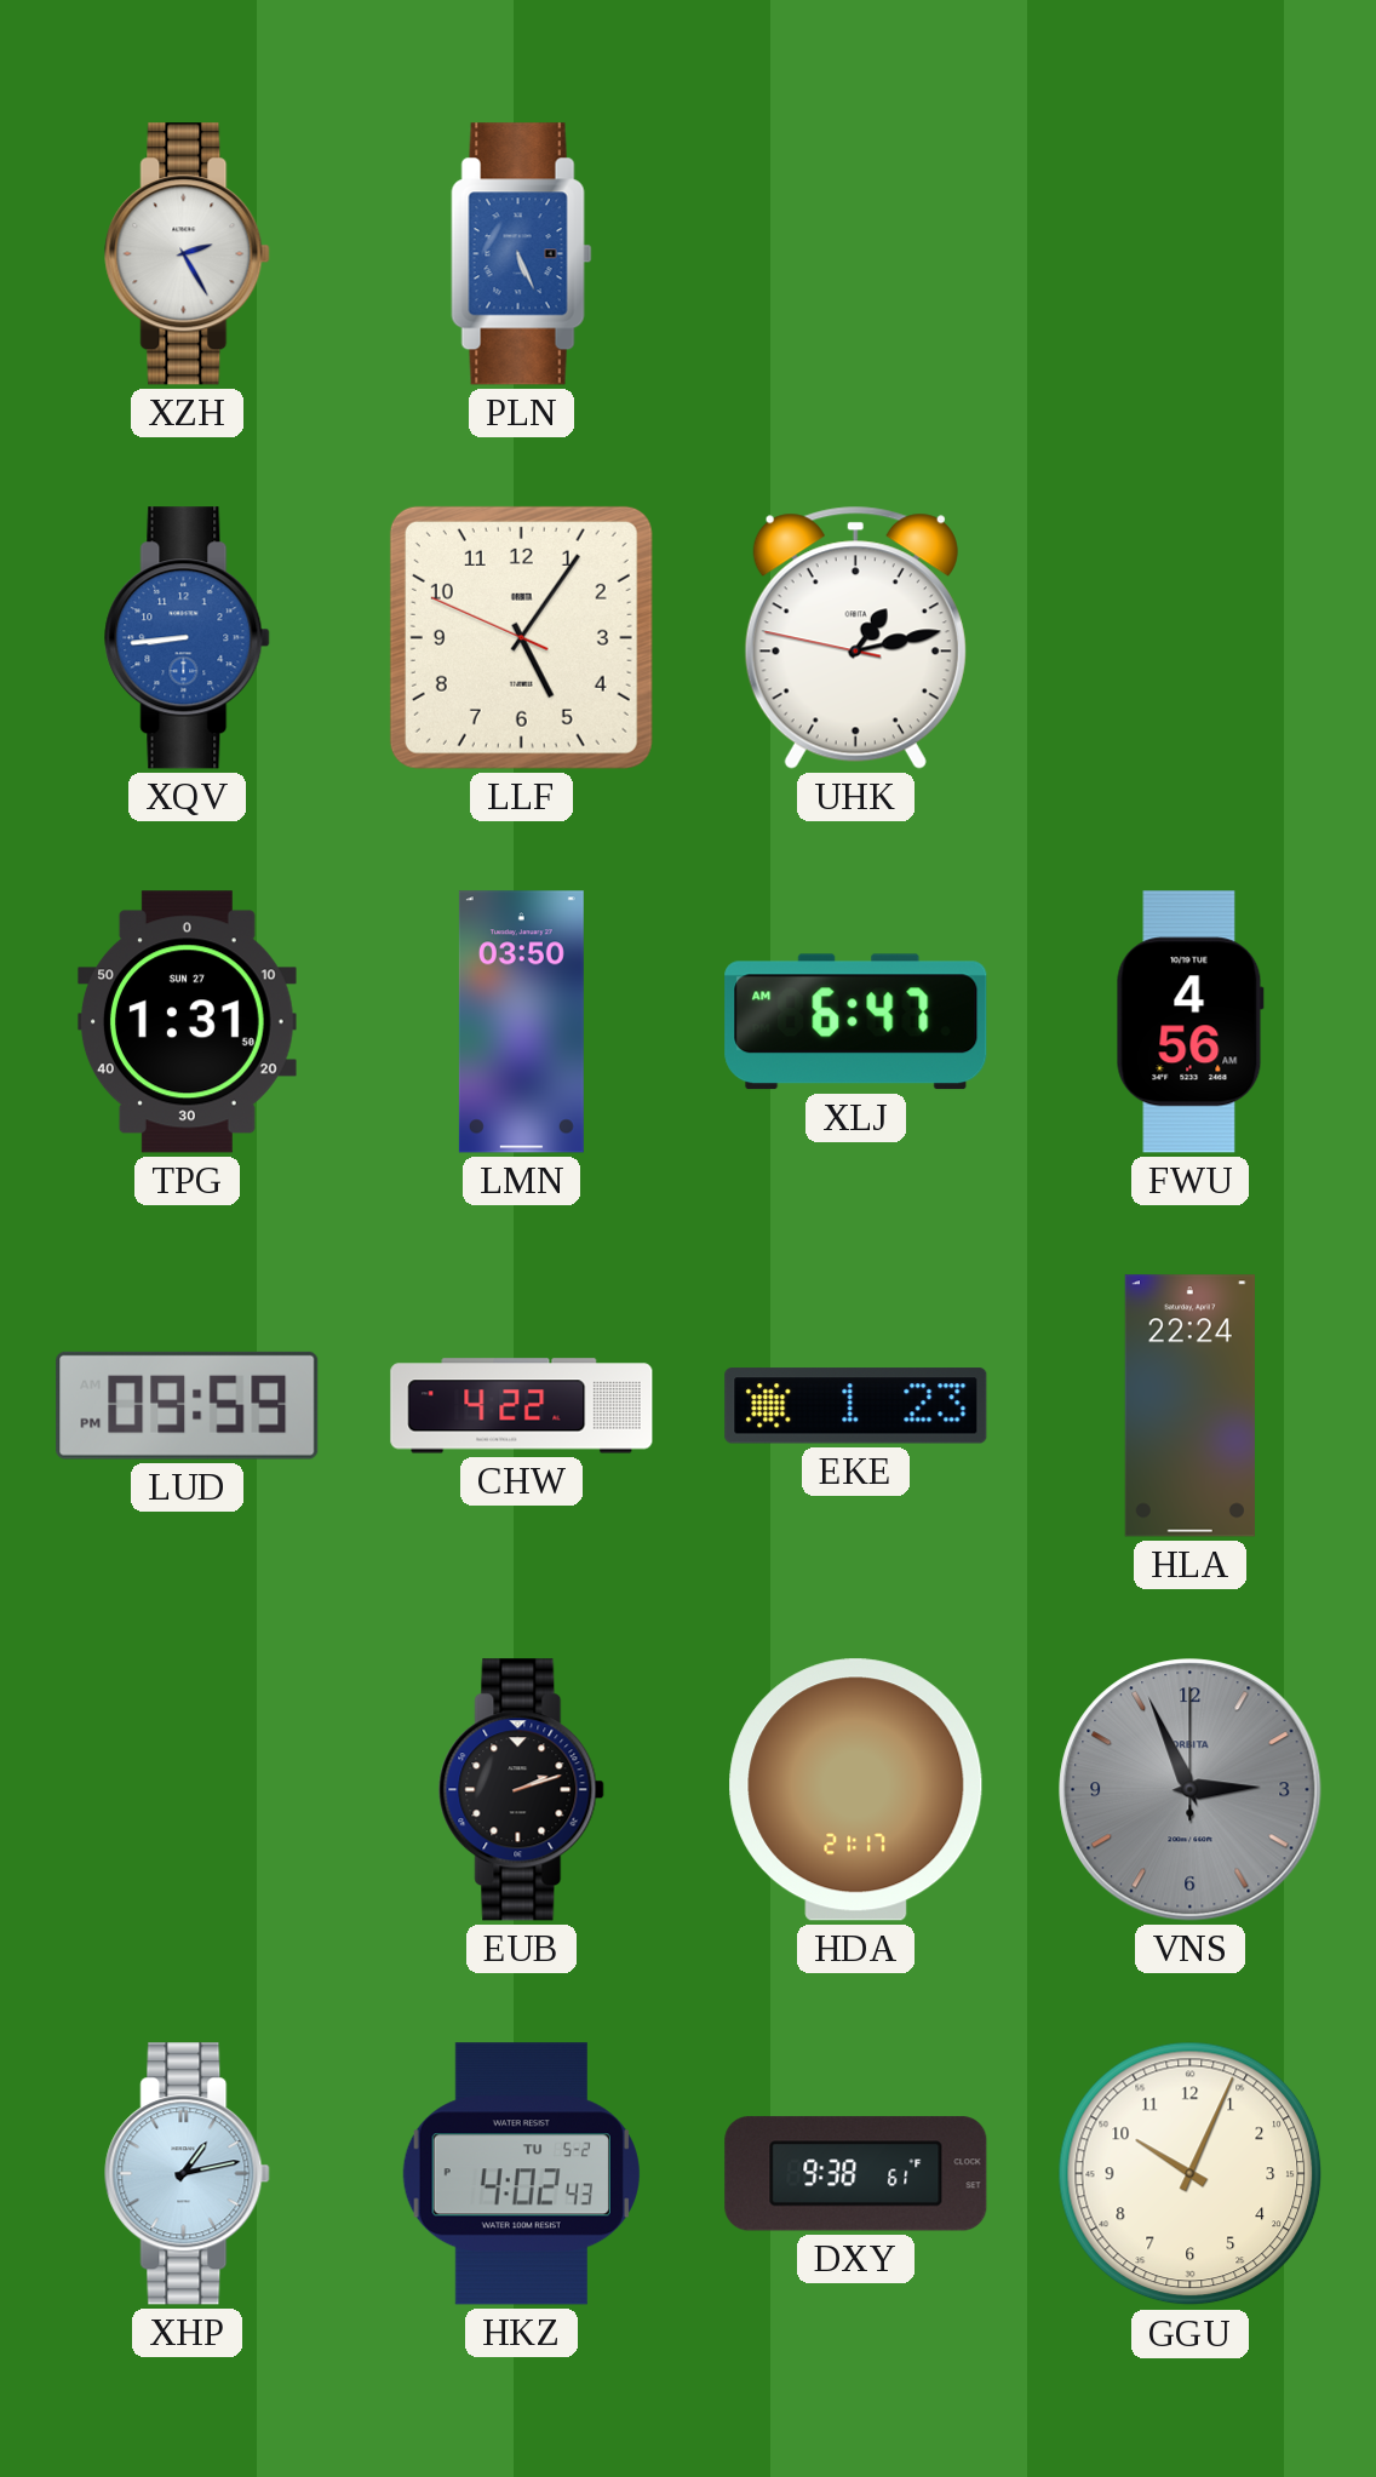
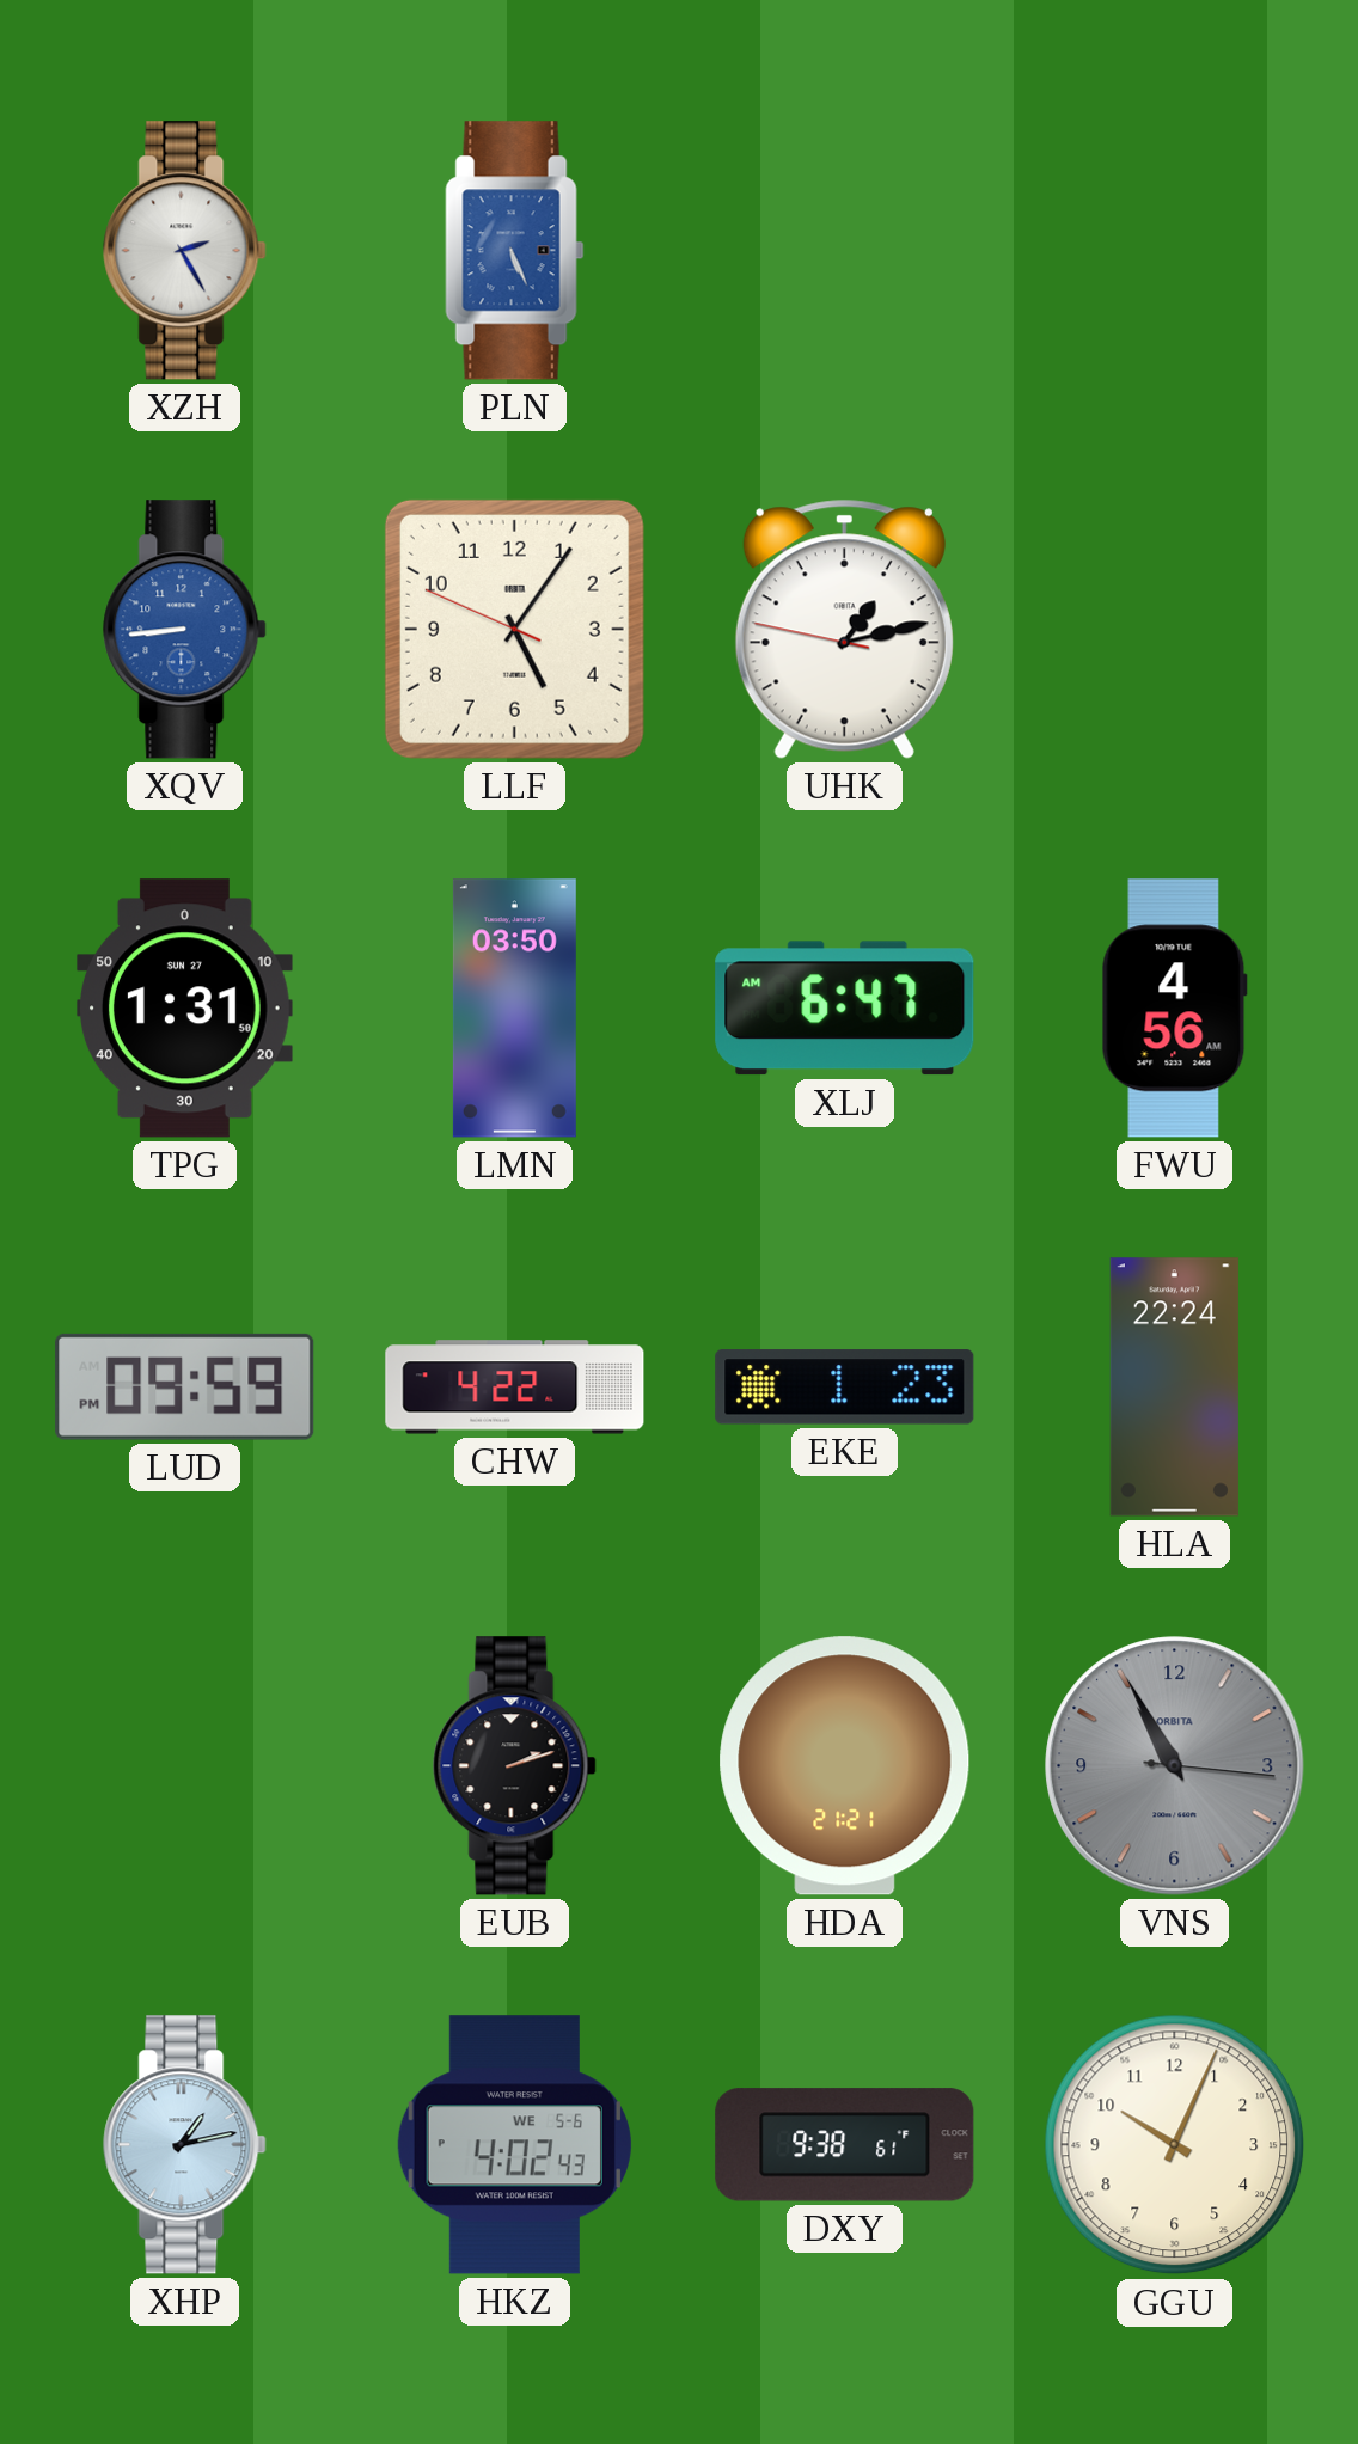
HDA: 21:17 -> 21:21 (845, 1766)
VNS: 2:56 -> 10:55 (1175, 1766)
HKZ date: TU 5-2 -> WE 5-6 (514, 2145)
